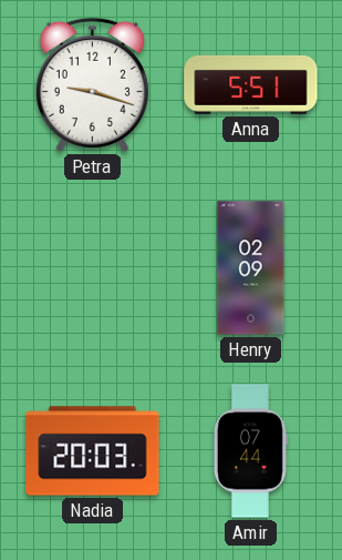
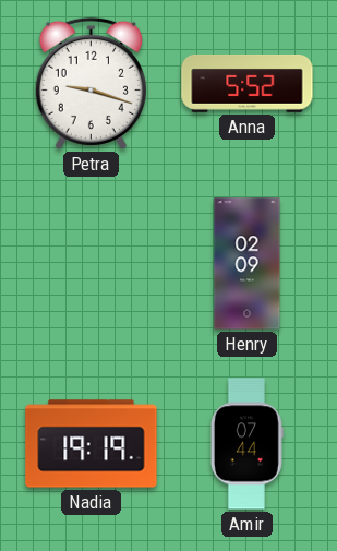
Anna: 5:51 -> 5:52 (248, 83)
Nadia: 20:03 -> 19:19 (92, 444)
